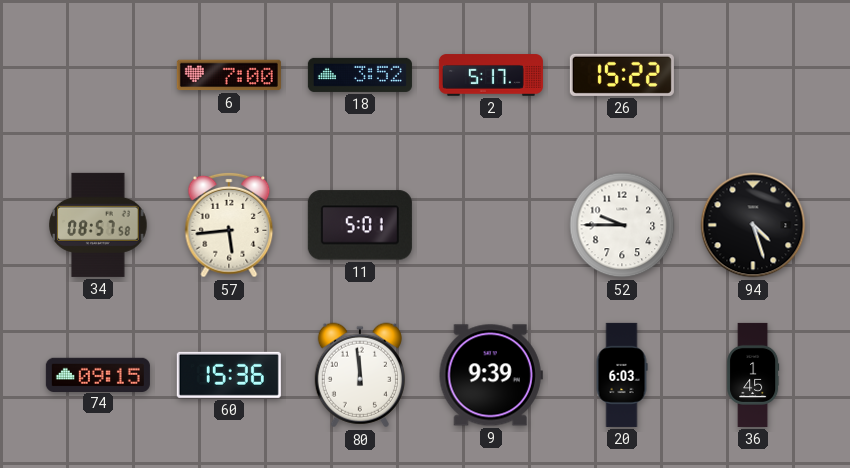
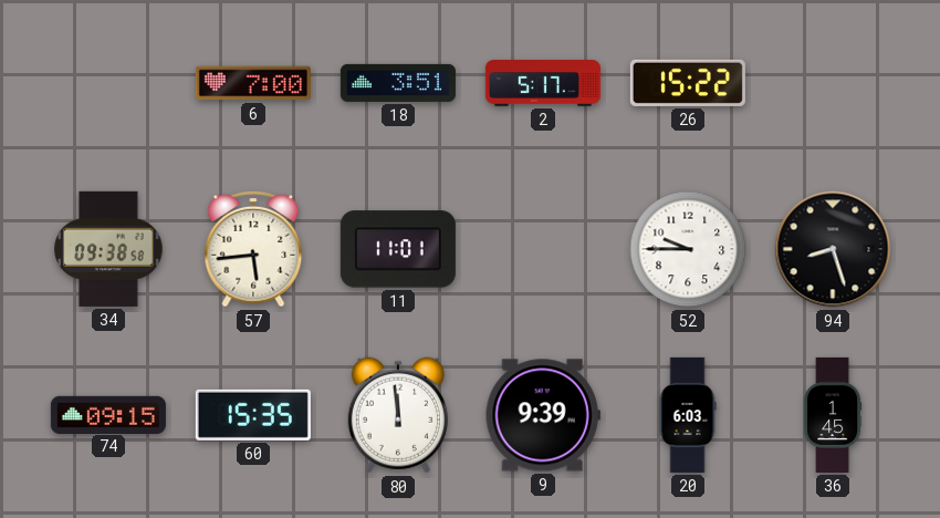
18: 3:52 -> 3:51 (398, 83)
34: 08:57 -> 09:38 (108, 249)
11: 5:01 -> 11:01 (398, 249)
94: 4:27 -> 8:27 (833, 249)
60: 15:36 -> 15:35 (253, 415)
